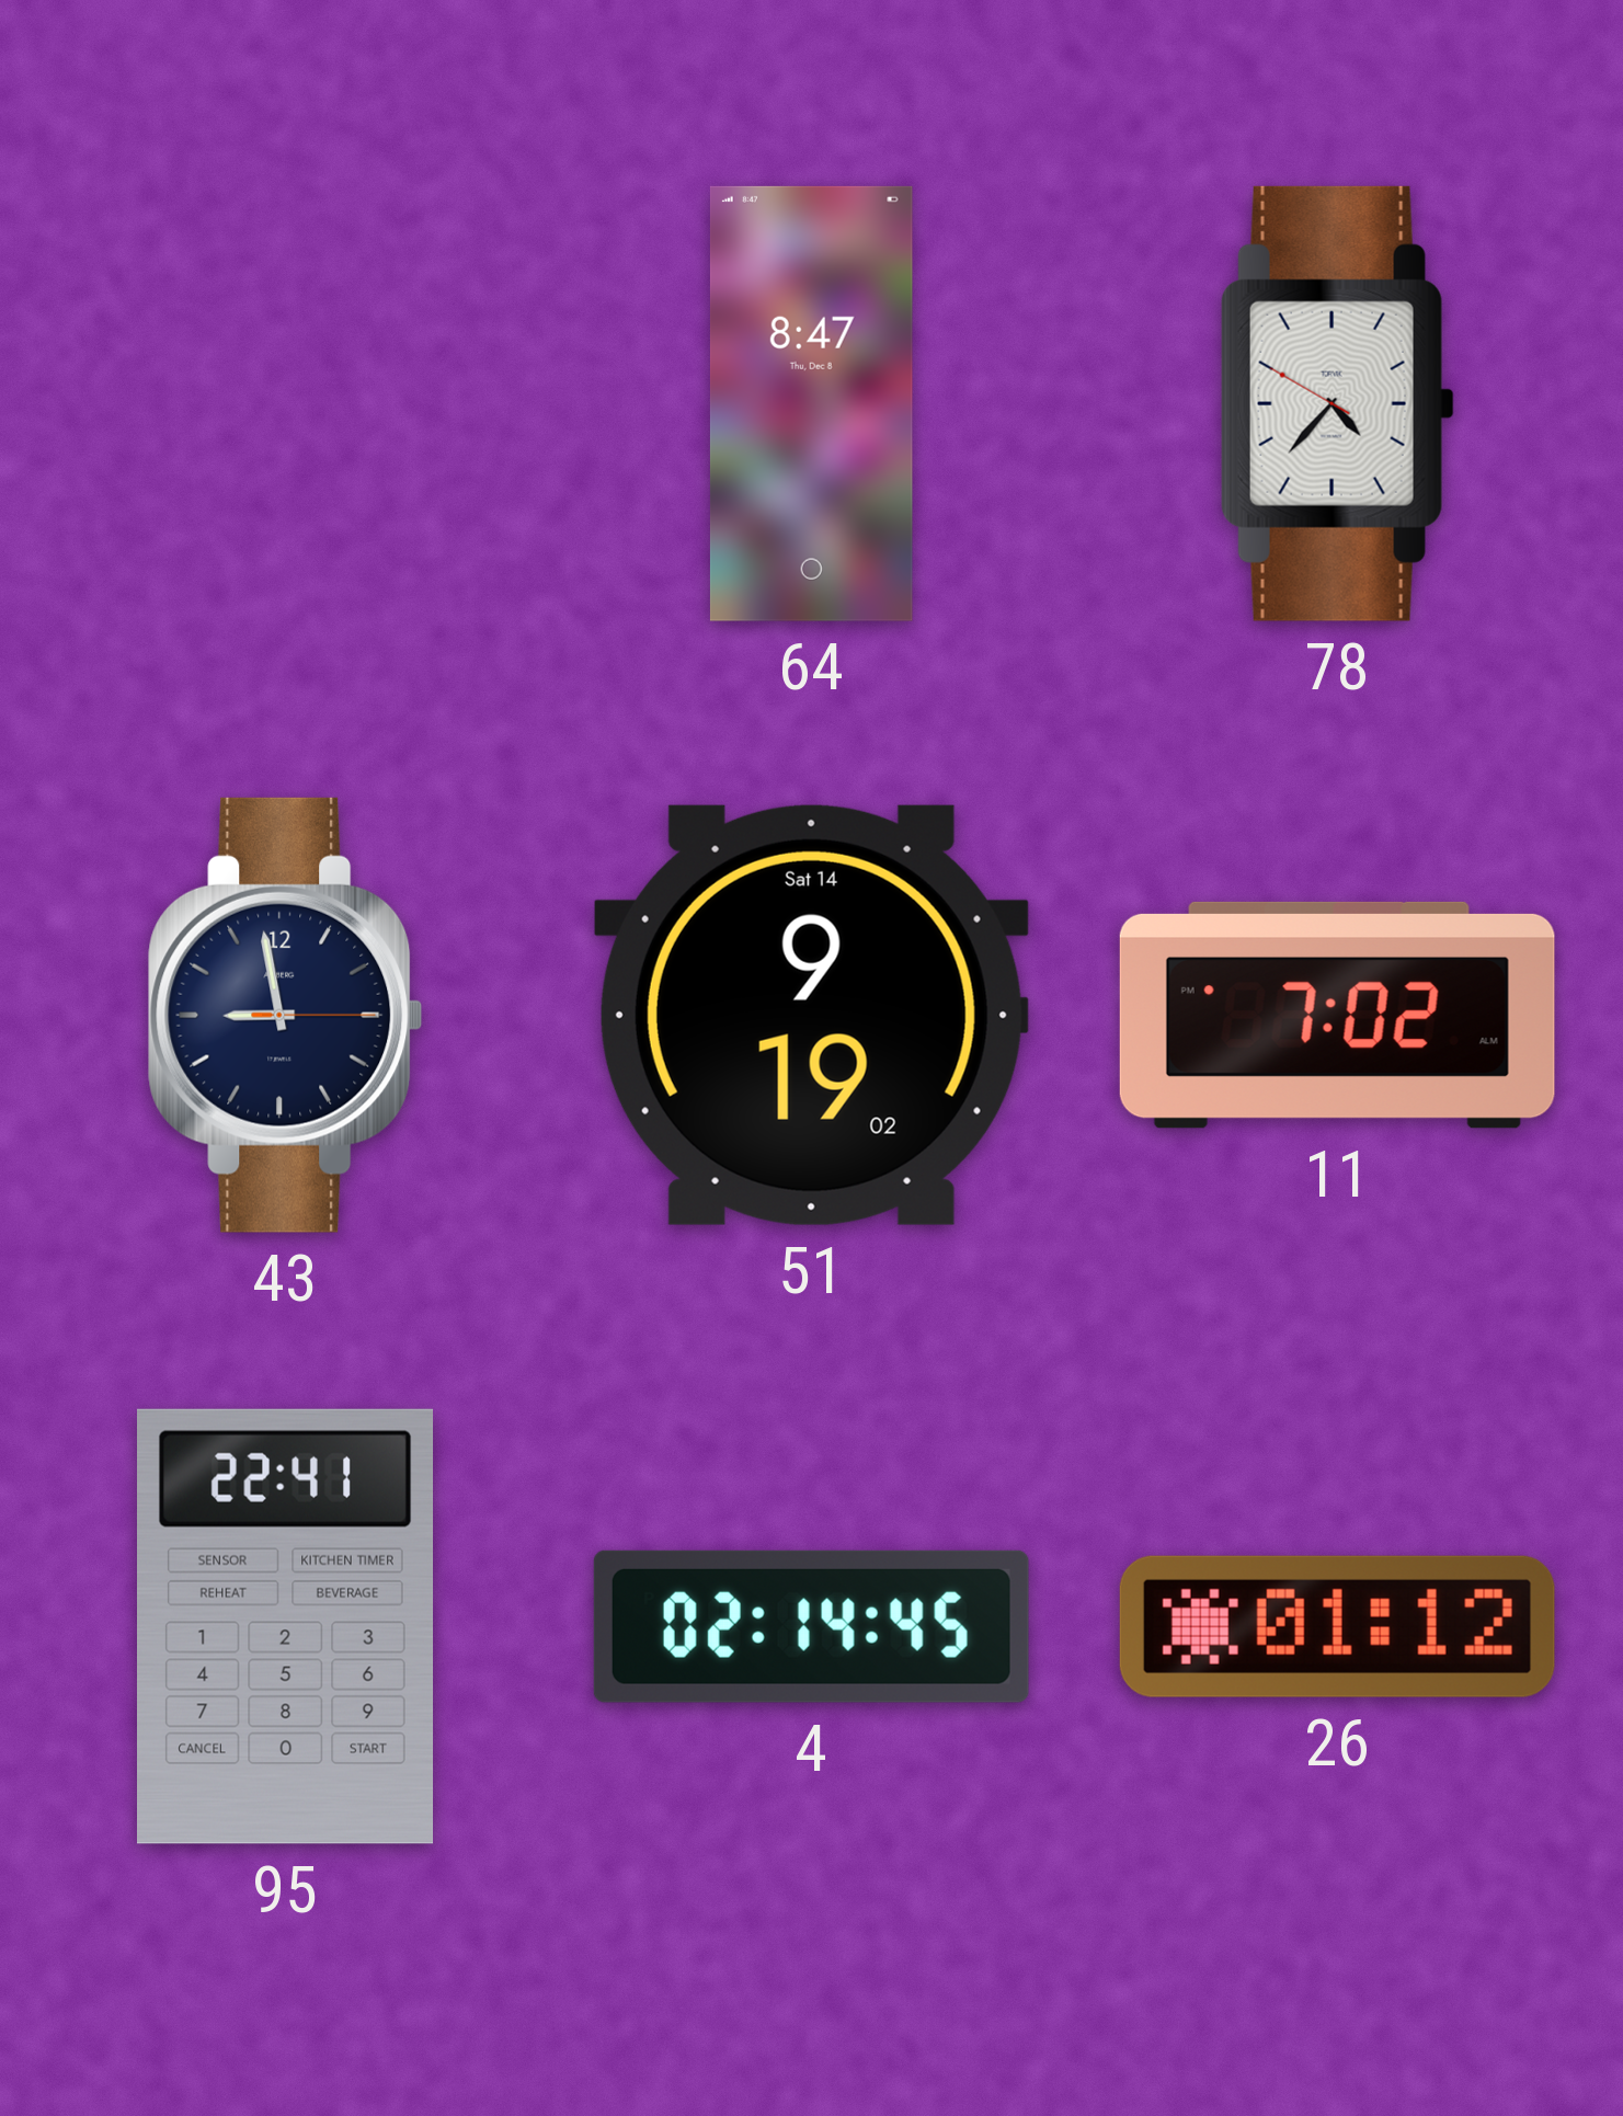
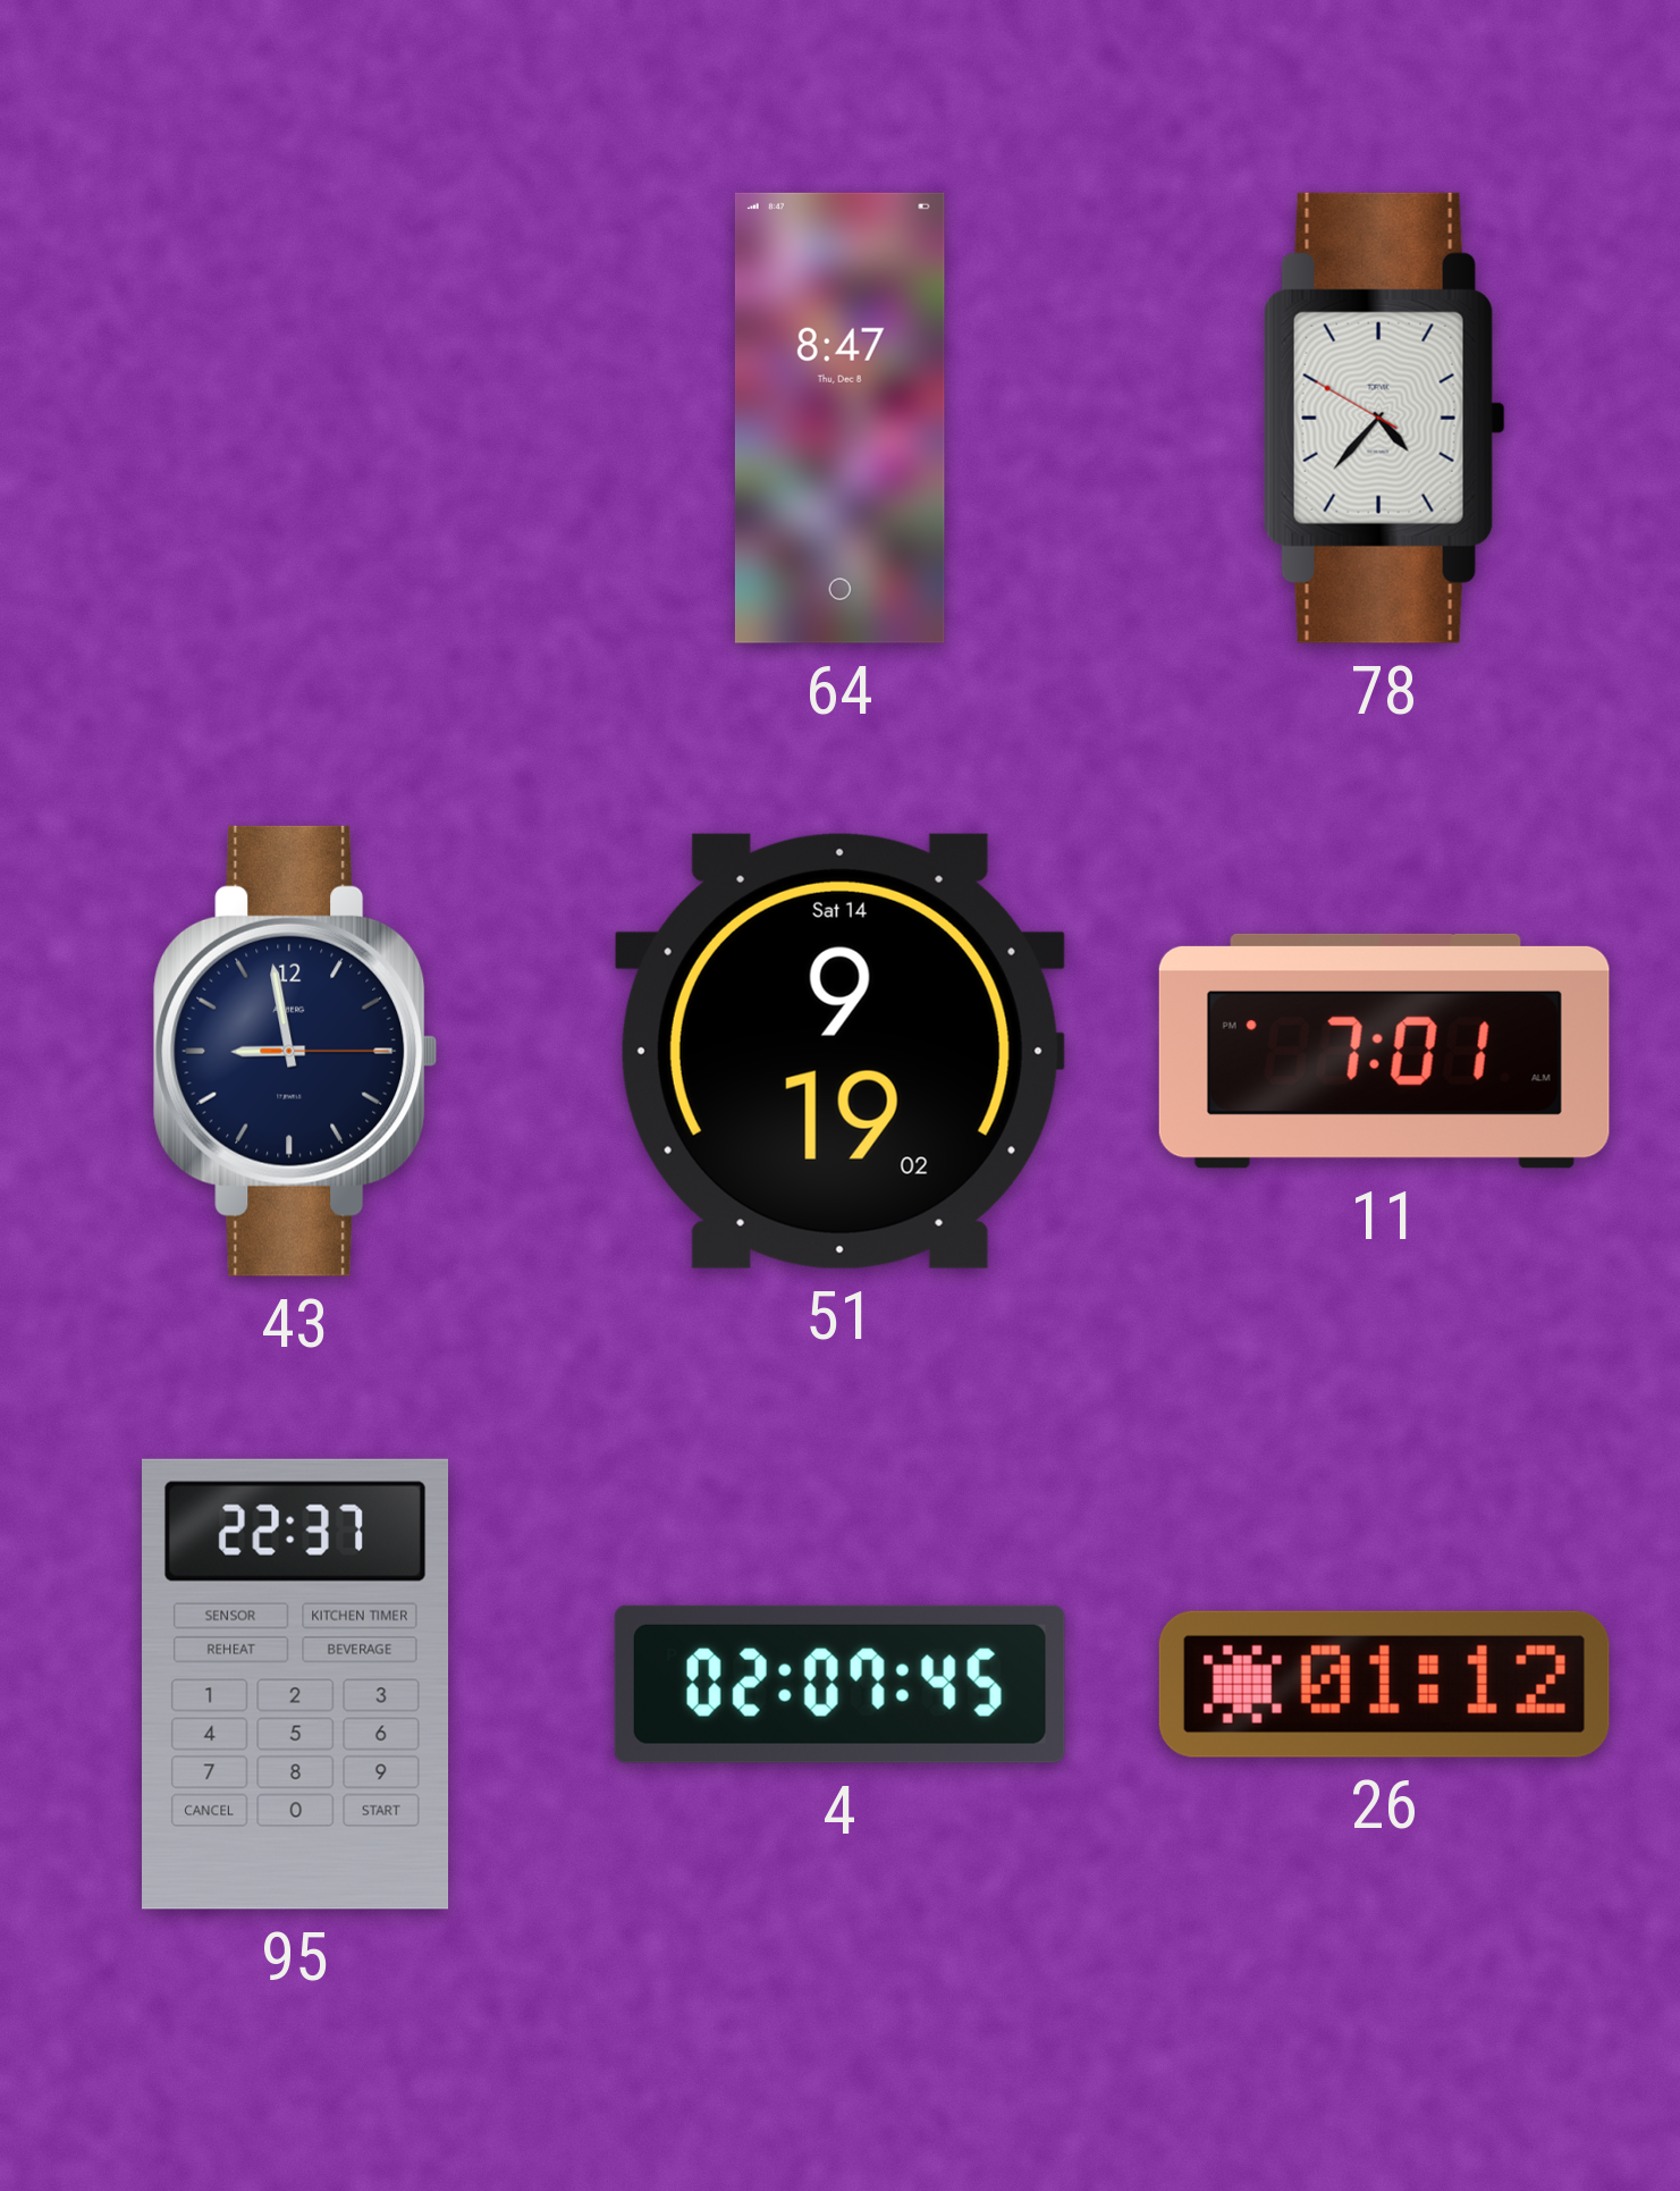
11: 7:02 -> 7:01 (1384, 1051)
95: 22:41 -> 22:37 (296, 1684)
4: 02:14 -> 02:07 (839, 1684)
